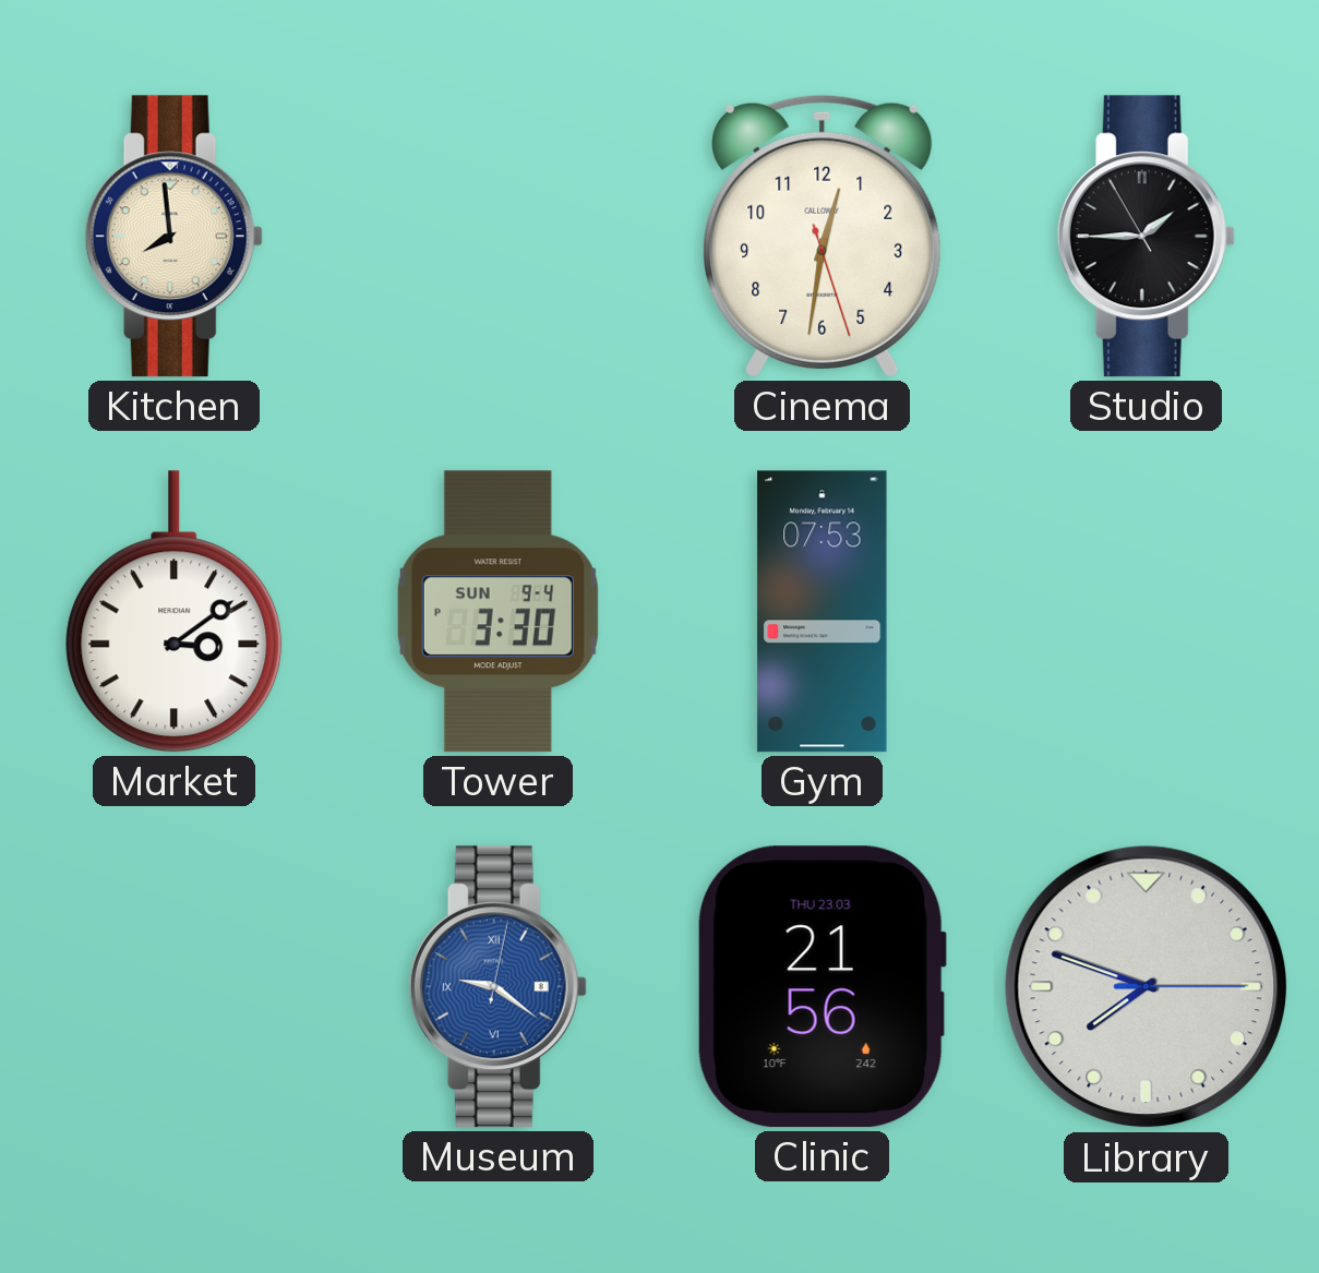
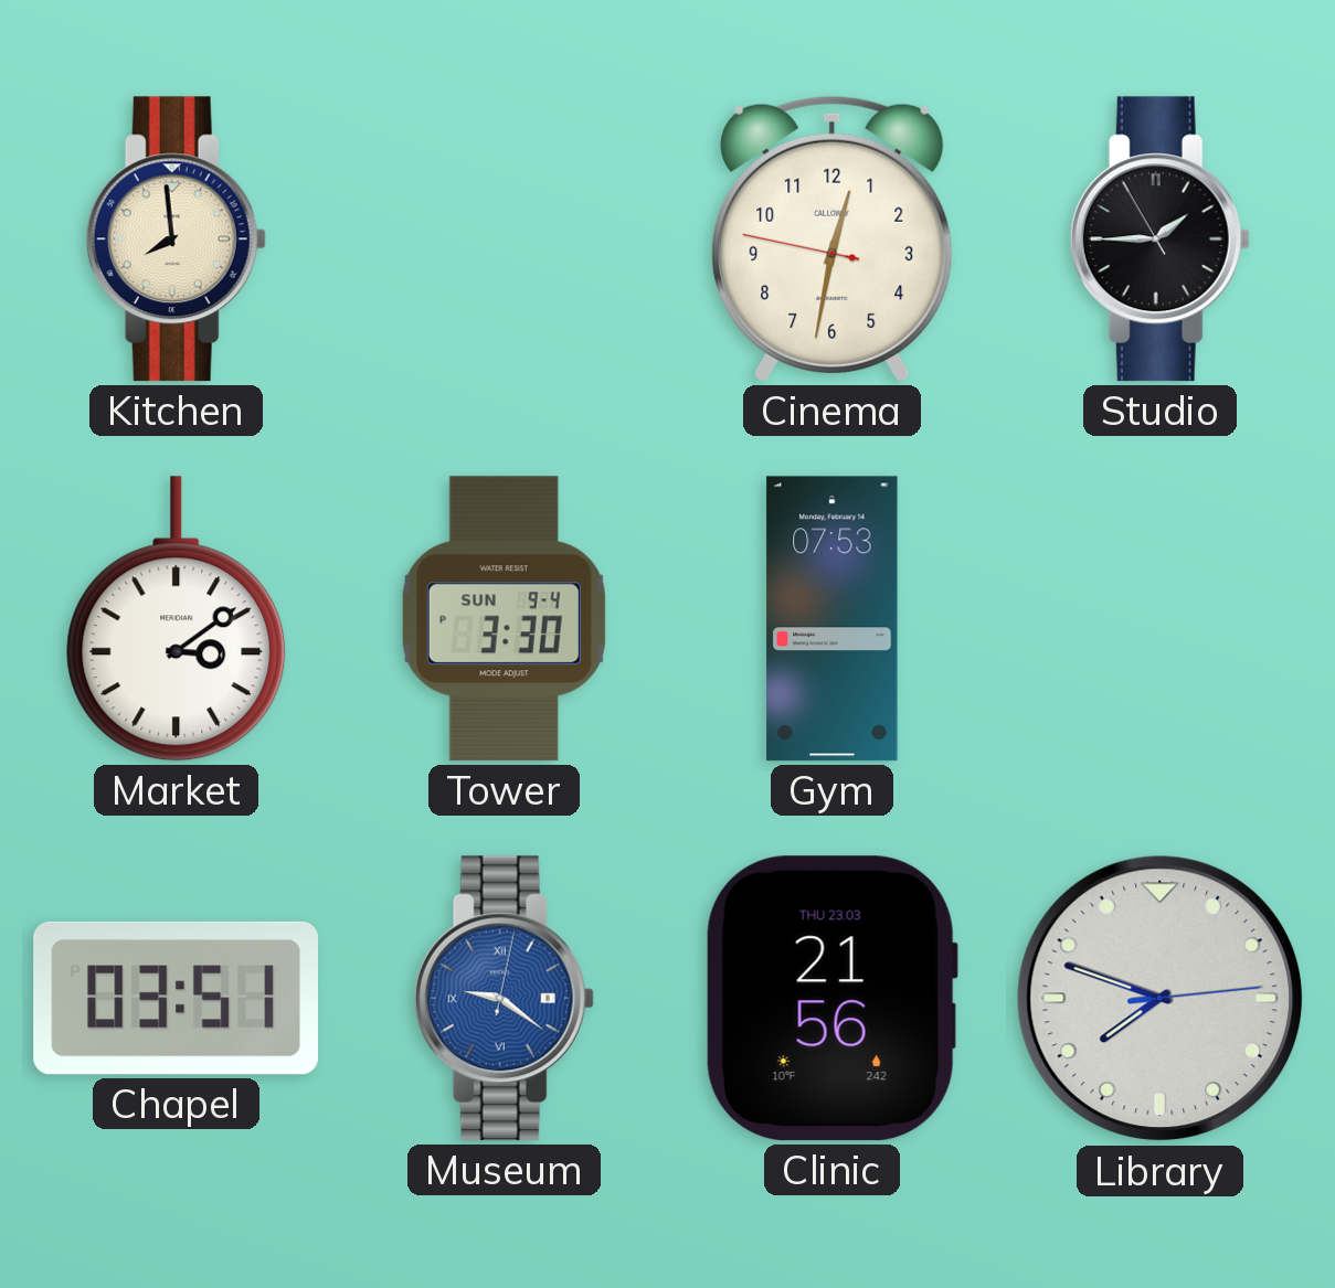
Cinema: 12:31:27 -> 12:31:47 (833, 238)
Chapel: none -> 03:51 (176, 998)
Library: 7:48:15 -> 7:48:14 (1161, 999)
